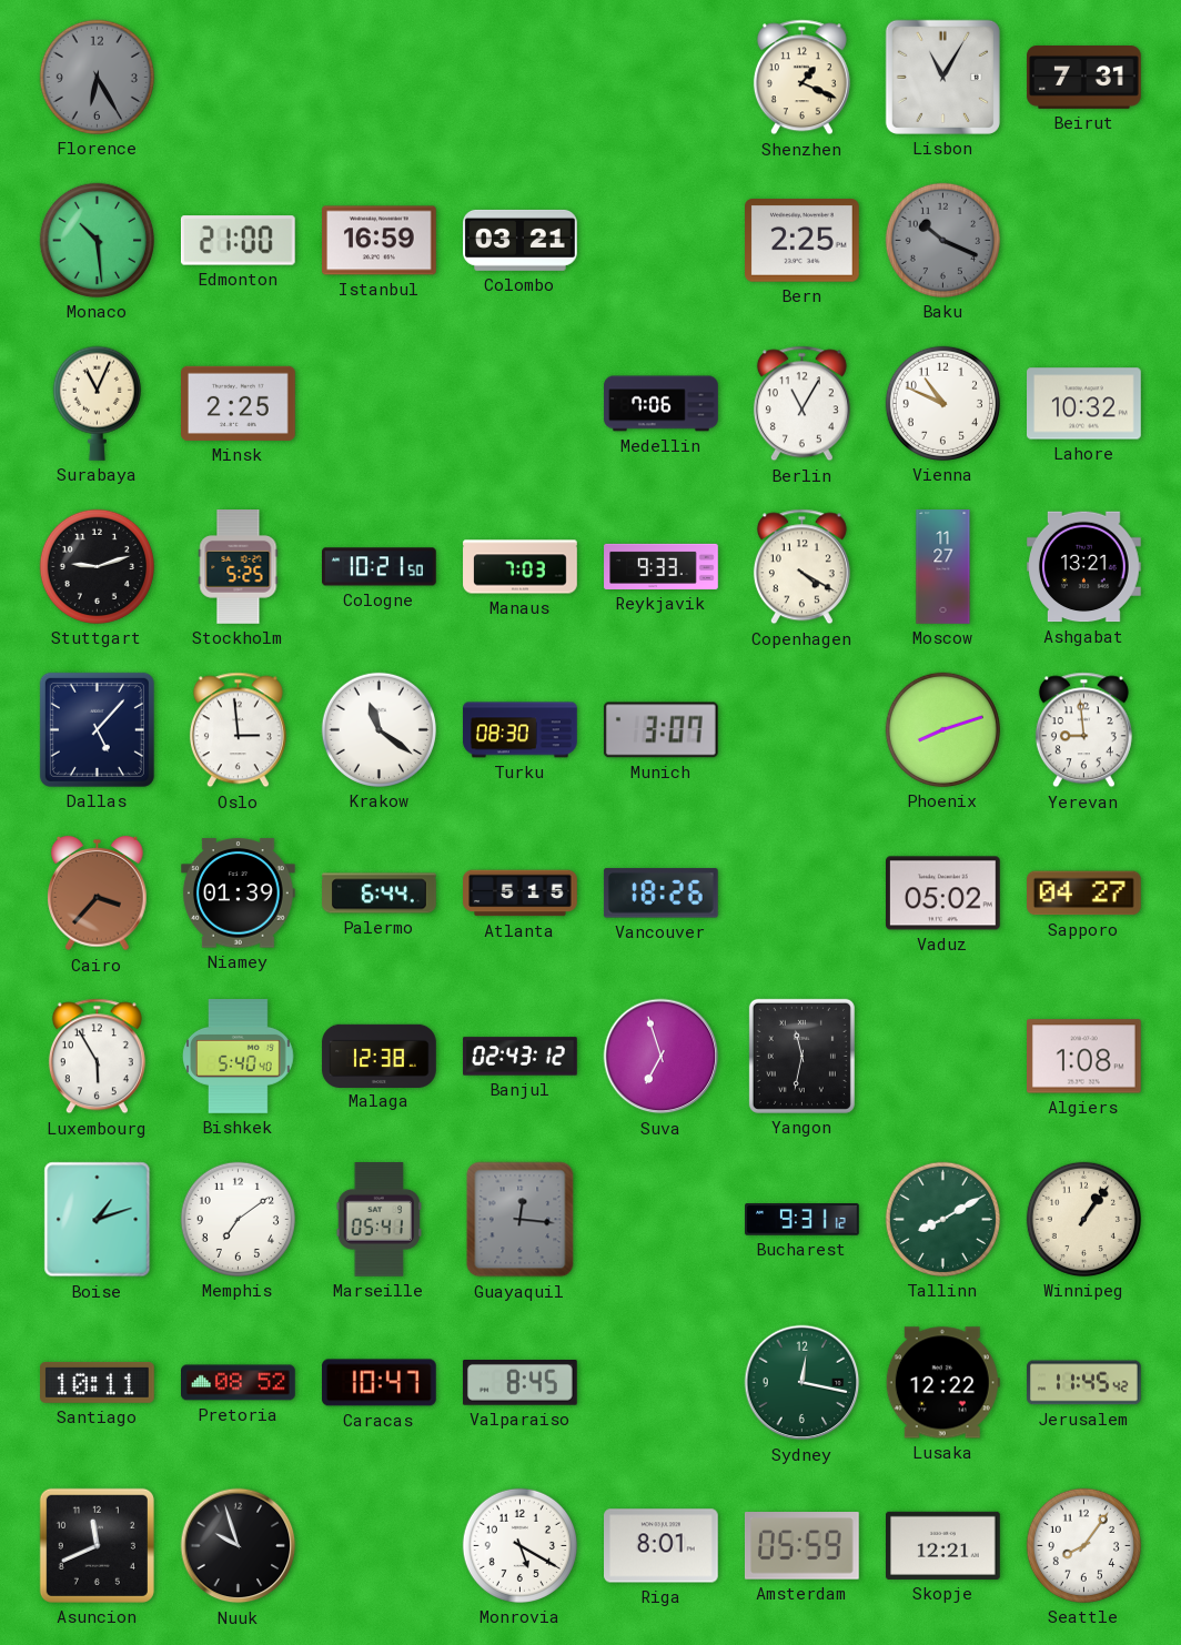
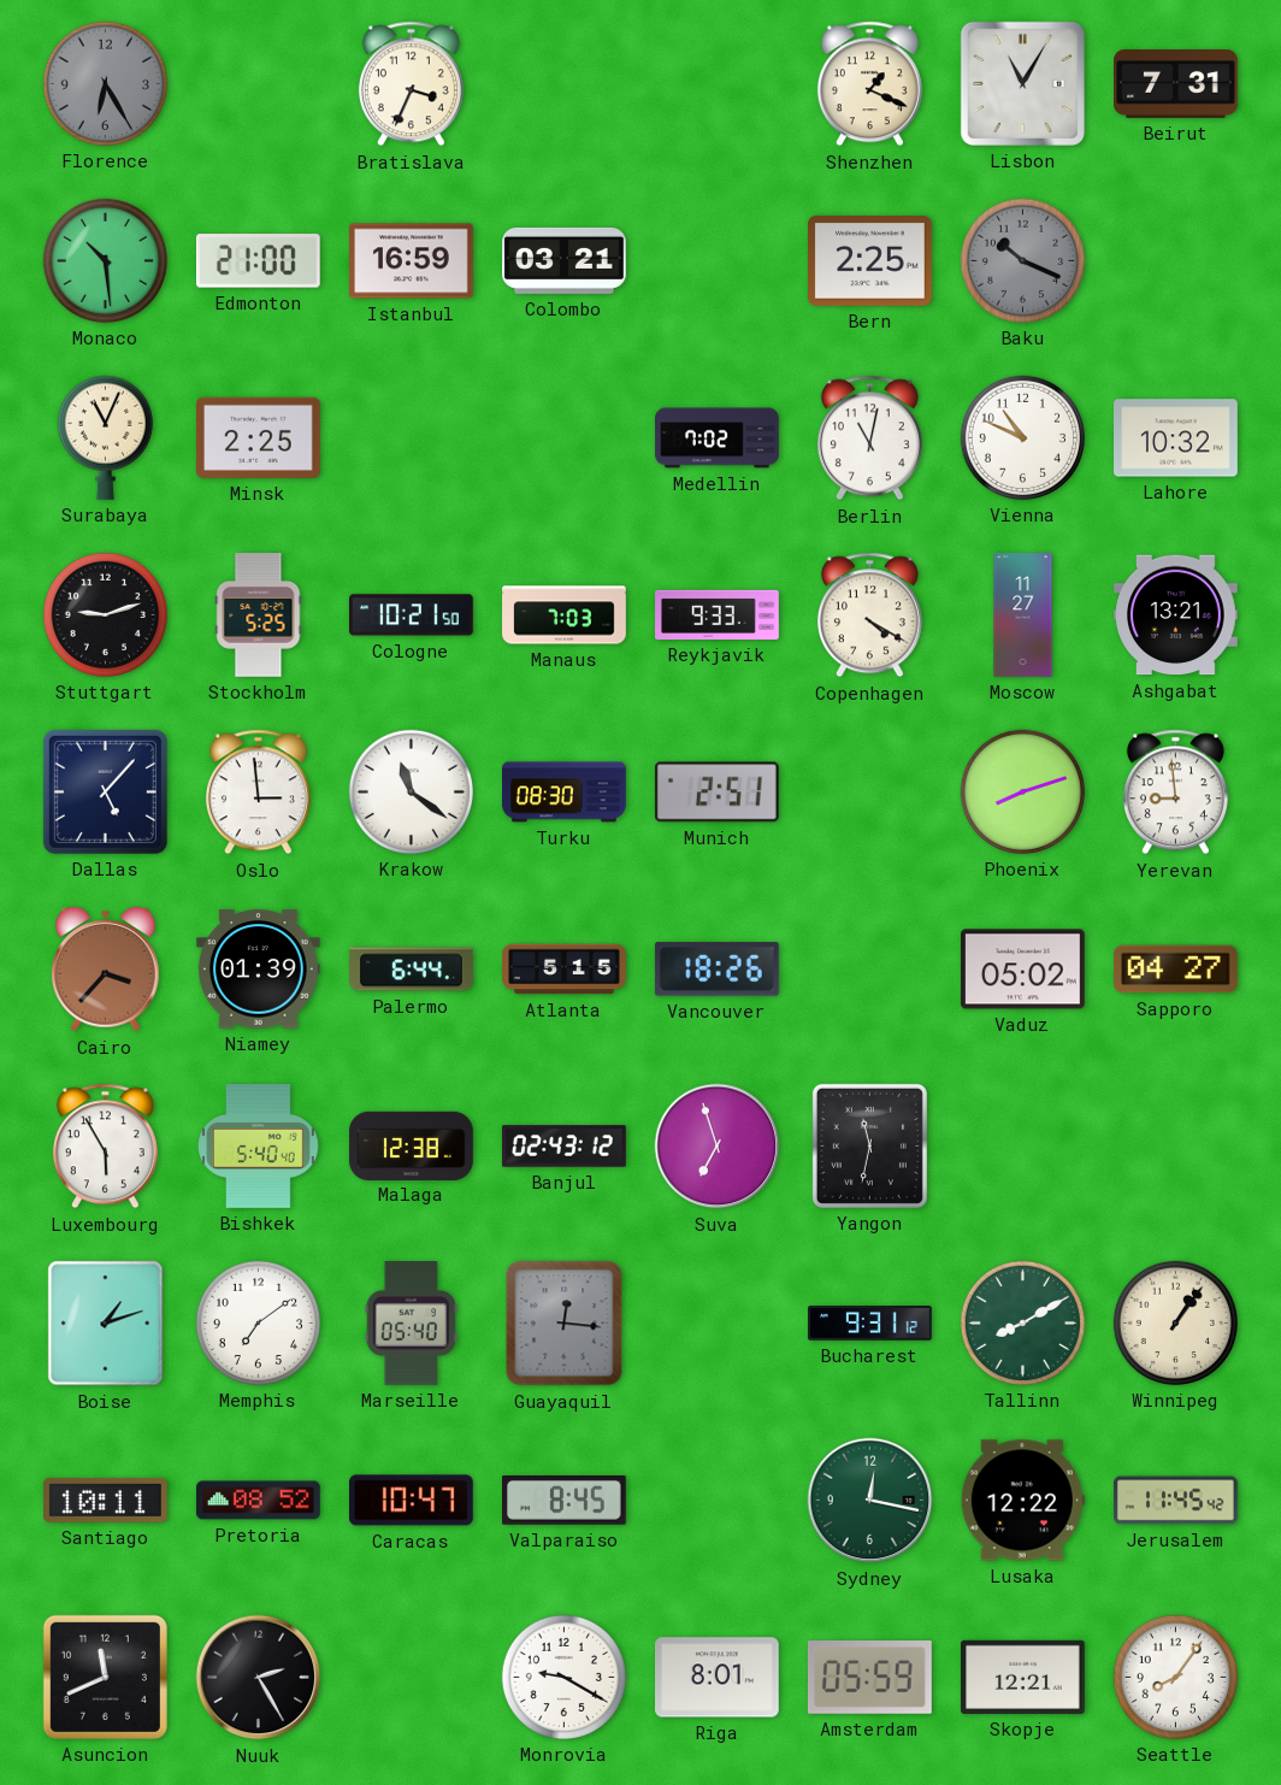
Bratislava: none -> 3:34 (411, 84)
Medellin: 7:06 -> 7:02 (718, 438)
Berlin: 11:05 -> 11:02 (869, 438)
Munich: 3:07 -> 2:51 (716, 793)
Algiers: 1:08 -> none (1084, 1057)
Marseille: 05:41 -> 05:40 (411, 1324)
Nuuk: 9:57 -> 2:25 (259, 1678)
Monrovia: 5:20 -> 9:20 (563, 1677)
